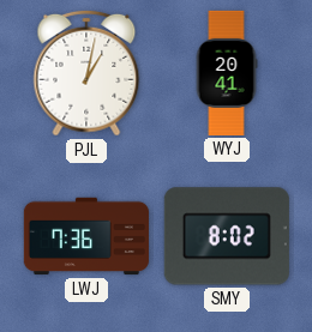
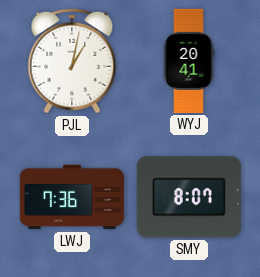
SMY: 8:02 -> 8:07 (189, 197)
